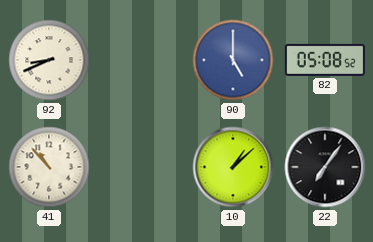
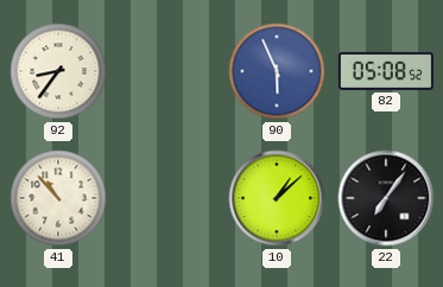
92: 8:41 -> 8:36 (58, 71)
90: 5:00 -> 5:56 (277, 71)
